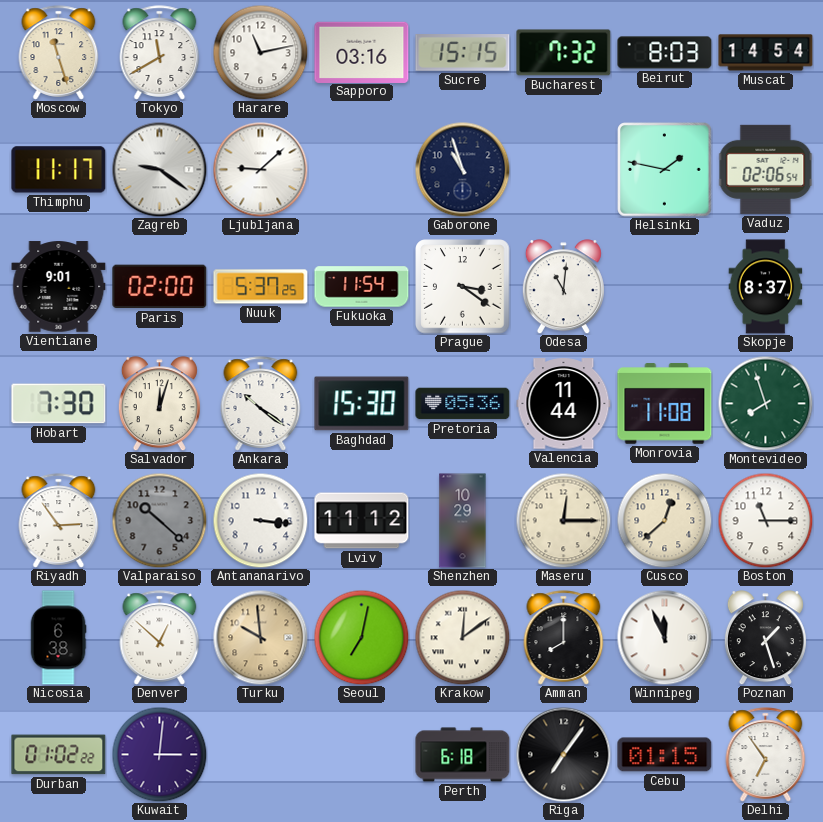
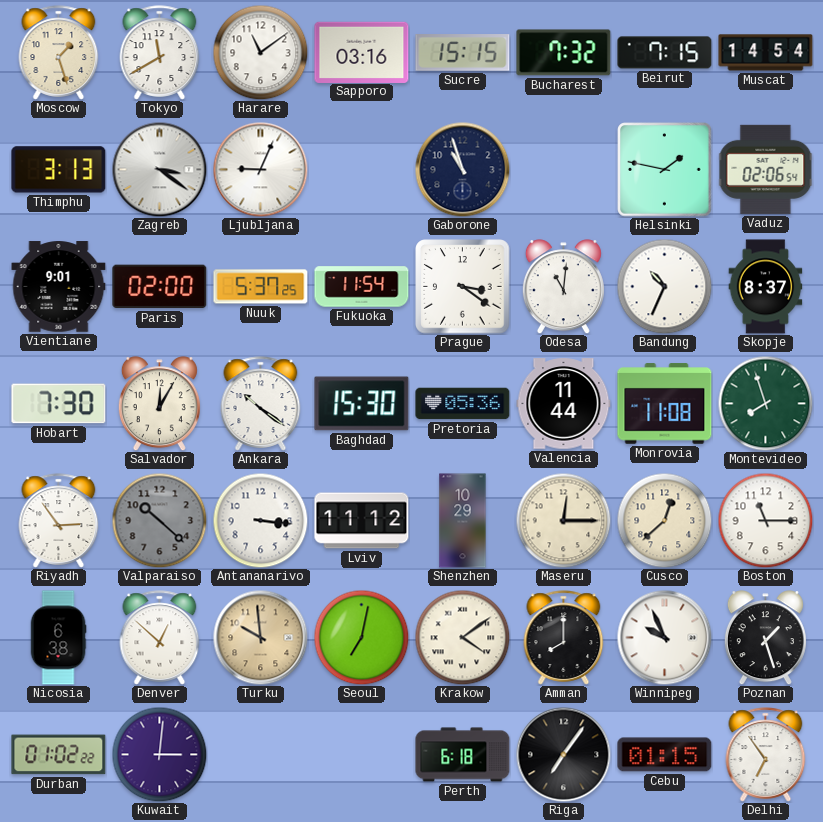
Moscow: 11:27 -> 1:27 (59, 53)
Harare: 11:13 -> 11:09 (260, 52)
Beirut: 8:03 -> 7:15 (665, 53)
Thimphu: 11:17 -> 3:13 (59, 170)
Zagreb: 9:21 -> 3:21 (159, 169)
Ljubljana: 9:08 -> 9:04 (260, 169)
Bandung: none -> 10:34 (664, 286)
Salvador: 12:03 -> 12:05 (159, 404)
Krakow: 12:09 -> 4:09 (462, 637)
Winnipeg: 11:56 -> 9:56 (664, 637)
